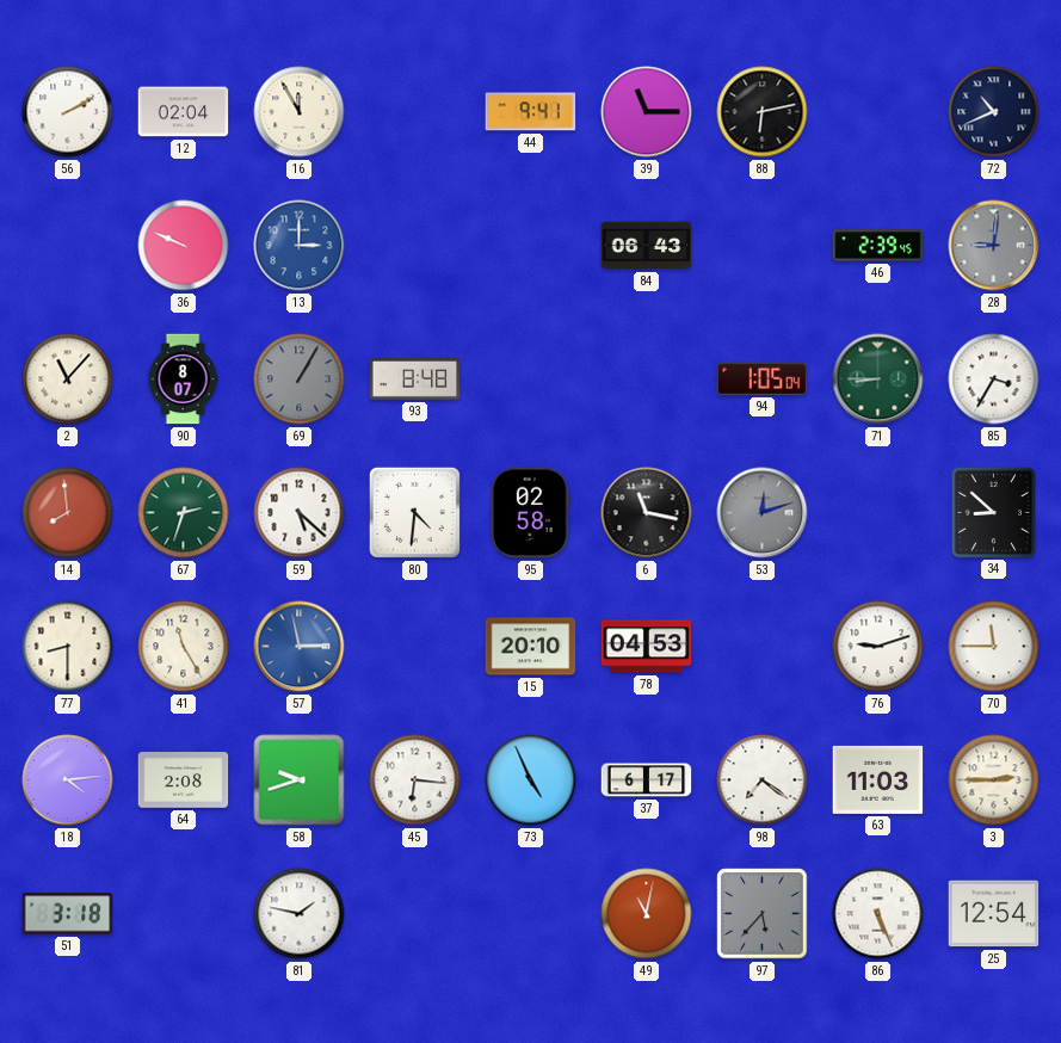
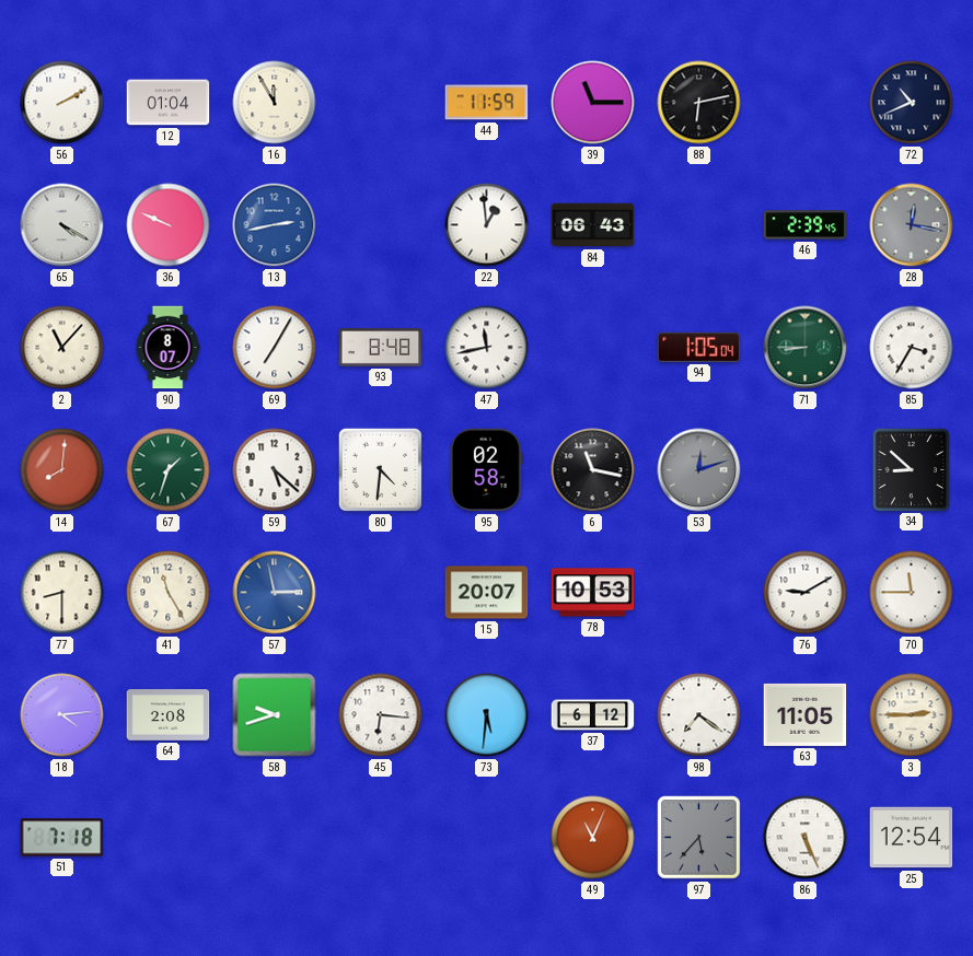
12: 02:04 -> 01:04 (169, 103)
44: 9:41 -> 11:59 (487, 103)
65: none -> 4:20 (62, 225)
13: 3:00 -> 2:43 (275, 225)
22: none -> 12:59 (487, 225)
28: 9:01 -> 12:17 (912, 225)
69: 1:05 -> 7:05 (275, 348)
69 dial: grey -> white (275, 348)
47: none -> 11:43 (487, 348)
14: 7:59 -> 8:01 (62, 470)
67: 2:33 -> 1:33 (169, 470)
15: 20:10 -> 20:07 (487, 593)
78: 04:53 -> 10:53 (593, 593)
76: 9:12 -> 9:10 (806, 593)
73: 4:56 -> 5:31 (487, 715)
37: 6:17 -> 6:12 (593, 715)
63: 11:03 -> 11:05 (806, 714)
51: 3:18 -> 7:18 (62, 838)
81: 1:47 -> none (300, 914)
49: 11:02 -> 11:04 (593, 838)
